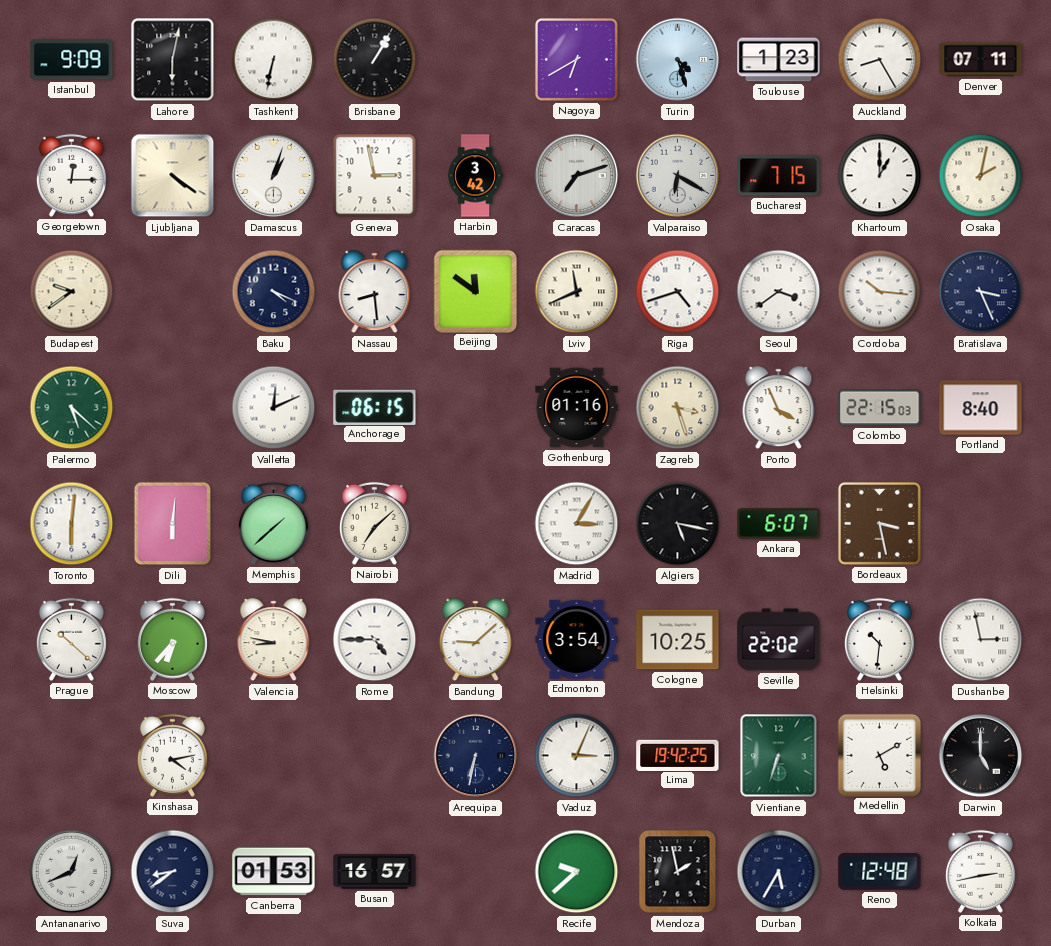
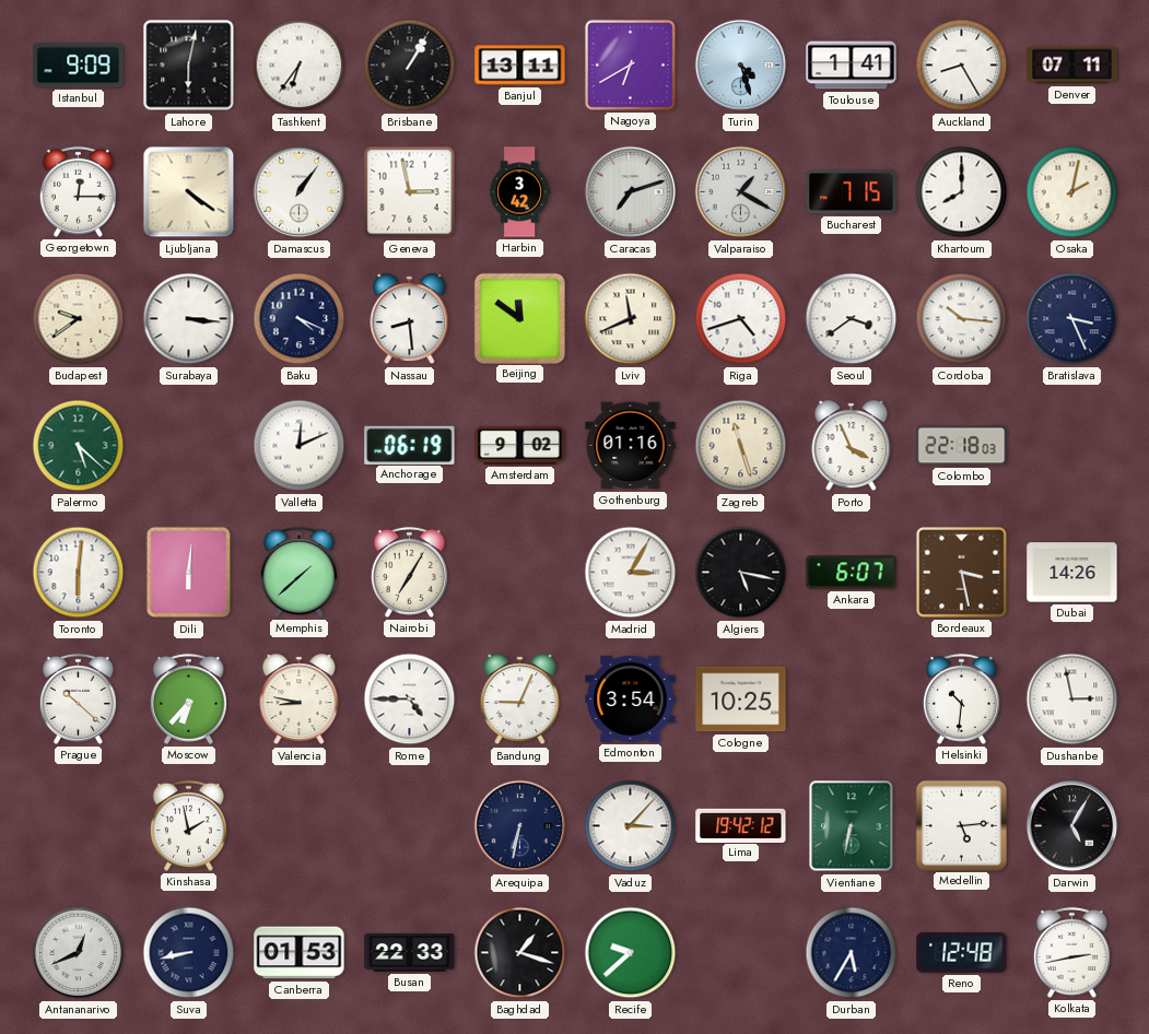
Tashkent: 6:32 -> 6:36 (300, 66)
Banjul: none -> 13:11 (520, 66)
Toulouse: 1:23 -> 1:41 (852, 66)
Damascus: 1:03 -> 1:06 (300, 192)
Valparaiso: 6:20 -> 1:20 (741, 192)
Khartoum: 1:00 -> 8:00 (962, 192)
Surabaya: none -> 3:16 (189, 319)
Anchorage: 06:15 -> 06:19 (410, 445)
Amsterdam: none -> 9:02 (520, 445)
Zagreb: 3:27 -> 11:27 (741, 446)
Colombo: 22:15 -> 22:18 (962, 446)
Portland: 8:40 -> none (981, 408)
Nairobi: 7:08 -> 7:05 (409, 572)
Dubai: none -> 14:26 (1072, 573)
Bandung: 9:08 -> 9:04 (520, 700)
Seville: 22:02 -> none (779, 640)
Kinshasa: 4:13 -> 1:58 (188, 825)
Vaduz: 3:04 -> 3:07 (631, 826)
Lima: 19:42:25 -> 19:42:12 (741, 825)
Vientiane: 6:33 -> 6:32 (852, 826)
Medellin: 5:10 -> 5:14 (961, 825)
Darwin: 5:00 -> 5:05 (1072, 826)
Suva: 8:39 -> 8:43 (189, 953)
Busan: 16:57 -> 22:33 (410, 953)
Baghdad: none -> 1:18 (520, 953)
Mendoza: 1:58 -> none (678, 872)
